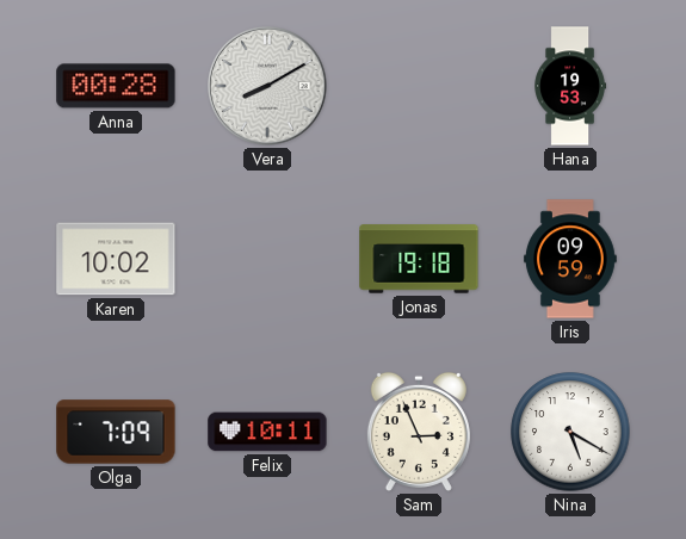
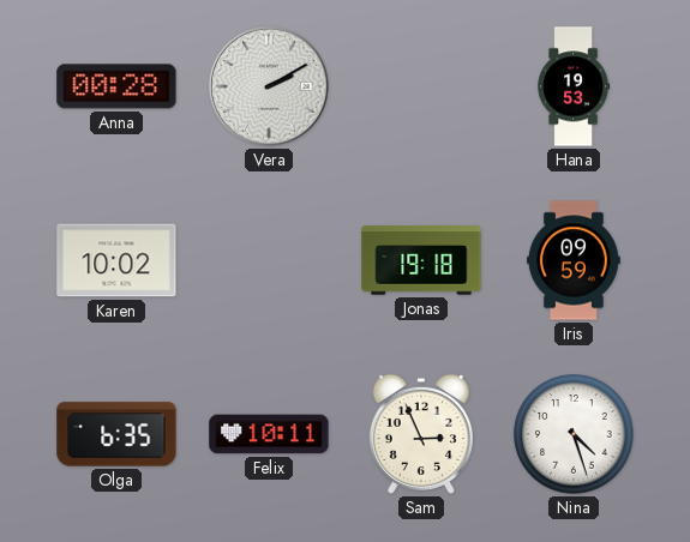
Vera: 8:10 -> 2:10 (270, 88)
Olga: 7:09 -> 6:35 (116, 434)
Nina: 5:20 -> 4:27 (574, 434)
